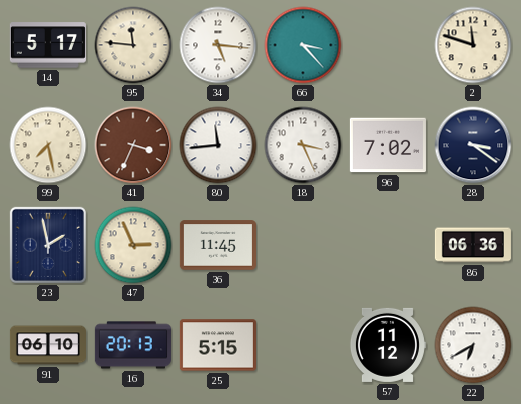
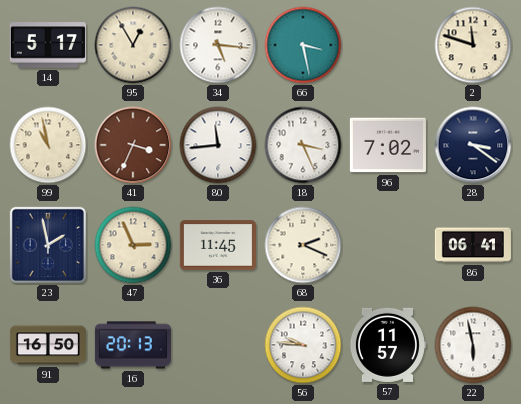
95: 11:46 -> 12:55 (133, 45)
66: 3:23 -> 3:28 (303, 45)
99: 7:28 -> 10:58 (48, 145)
68: none -> 2:19 (303, 245)
86: 06:36 -> 06:41 (473, 245)
91: 06:10 -> 16:50 (48, 345)
25: 5:15 -> none (218, 345)
56: none -> 9:46 (303, 345)
57: 11:12 -> 11:57 (387, 345)
22: 6:40 -> 5:58 (473, 345)
